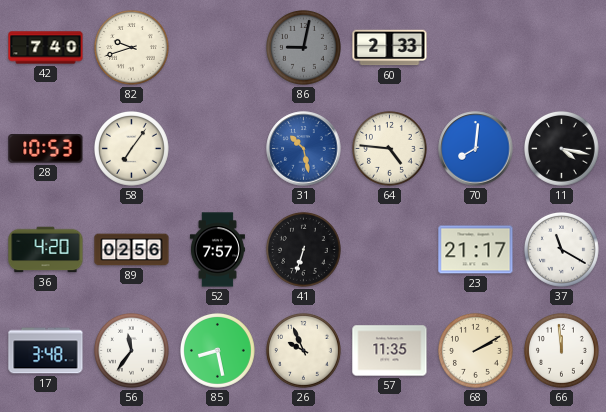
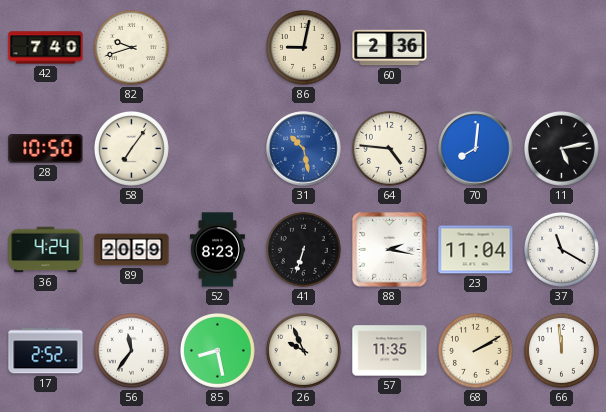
86 dial: grey -> cream (303, 47)
60: 2:33 -> 2:36 (390, 48)
28: 10:53 -> 10:50 (46, 149)
11: 4:17 -> 5:13 (561, 148)
36: 4:20 -> 4:24 (46, 250)
89: 02:56 -> 20:59 (132, 250)
52: 7:57 -> 8:23 (217, 250)
88: none -> 2:17 (390, 250)
23: 21:17 -> 11:04 (476, 250)
17: 3:48 -> 2:52 (46, 351)
